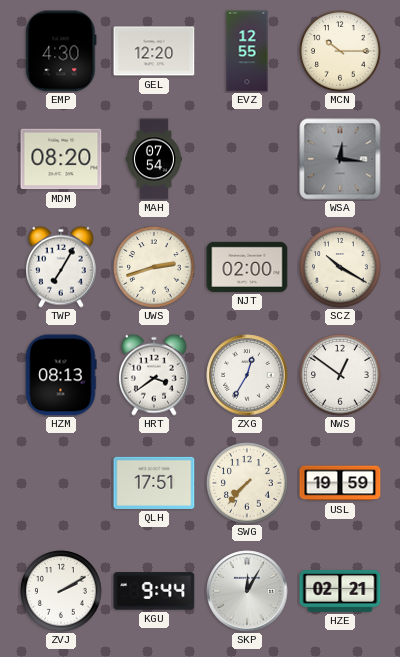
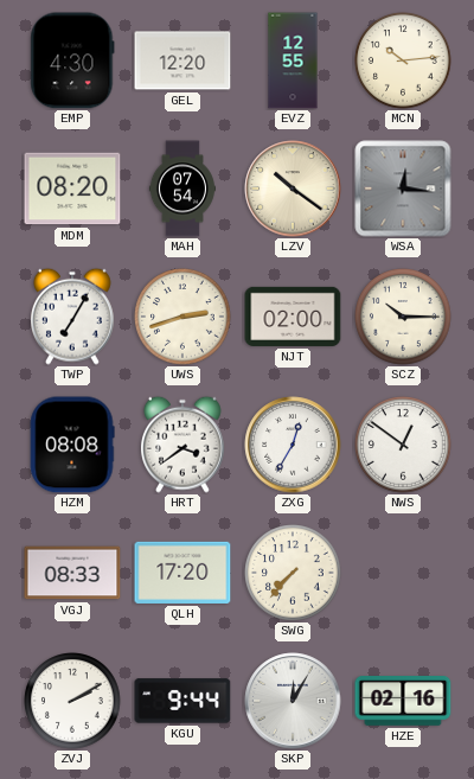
MCN: 10:15 -> 10:14 (403, 60)
LZV: none -> 10:21 (293, 189)
SCZ: 10:20 -> 10:15 (403, 317)
HZM: 08:13 -> 08:08 (72, 445)
VGJ: none -> 08:33 (72, 573)
QLH: 17:51 -> 17:20 (182, 573)
USL: 19:59 -> none (340, 483)
HZE: 02:21 -> 02:16 (403, 702)
